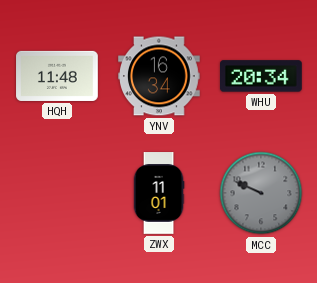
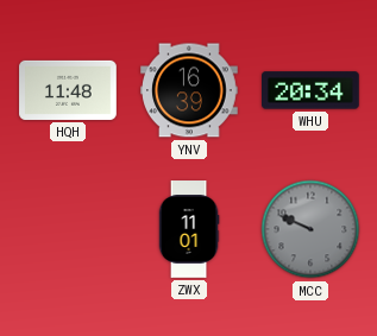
YNV: 16:34 -> 16:39 (189, 90)
